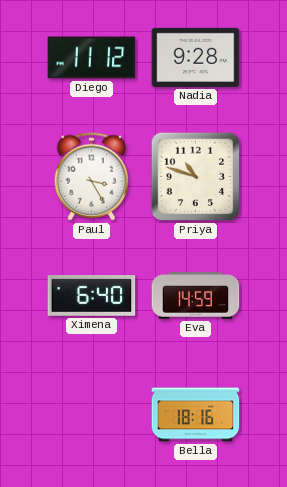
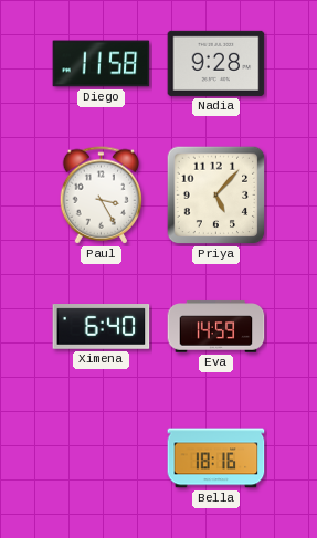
Diego: 11:12 -> 11:58 (102, 64)
Priya: 10:48 -> 5:07 (216, 196)
